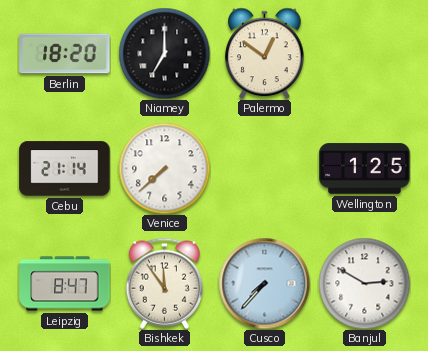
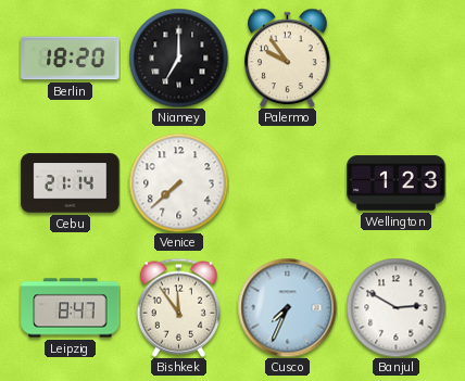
Palermo: 12:51 -> 9:54 (288, 58)
Wellington: 1:25 -> 1:23 (397, 183)
Cusco: 7:37 -> 7:34 (287, 307)
